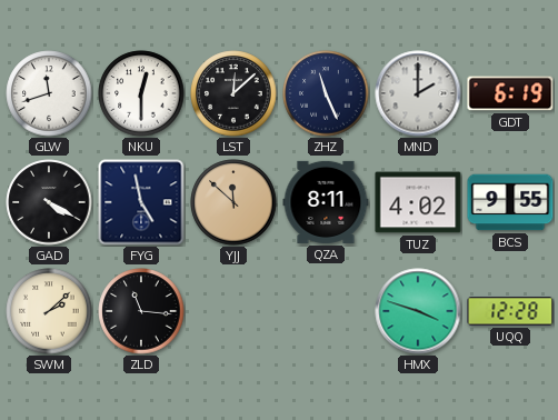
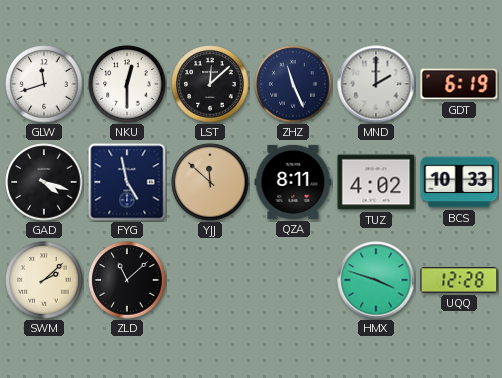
GAD: 4:20 -> 4:18 (44, 182)
BCS: 9:55 -> 10:33 (459, 182)
ZLD: 11:16 -> 11:08 (127, 280)
